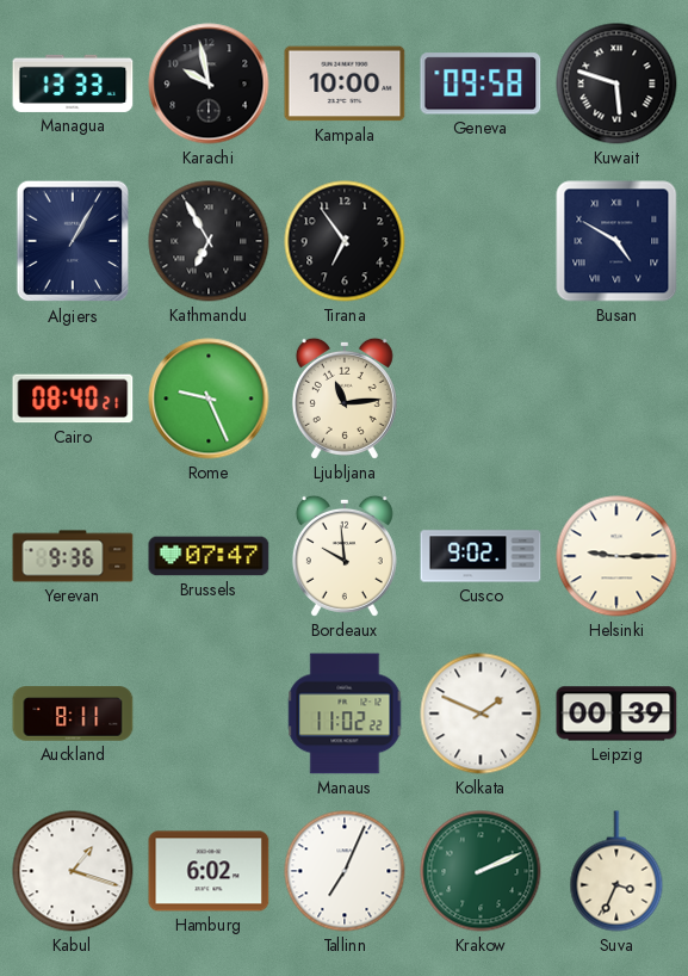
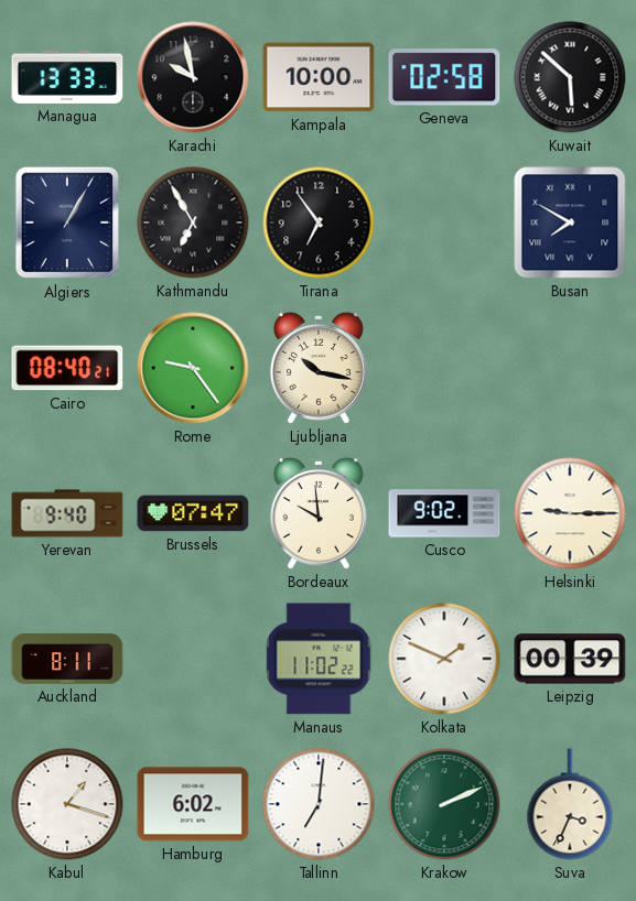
Geneva: 09:58 -> 02:58 (444, 77)
Kuwait: 5:48 -> 5:52 (570, 77)
Busan: 4:50 -> 7:50 (570, 222)
Rome: 9:26 -> 9:24 (193, 368)
Ljubljana: 11:14 -> 10:17 (319, 368)
Yerevan: 9:36 -> 9:40 (67, 513)
Tallinn: 7:04 -> 7:01 (319, 804)
